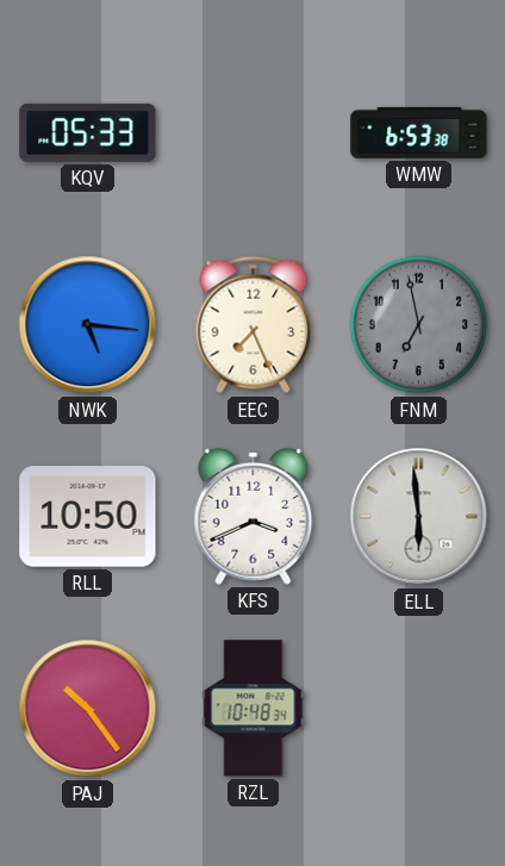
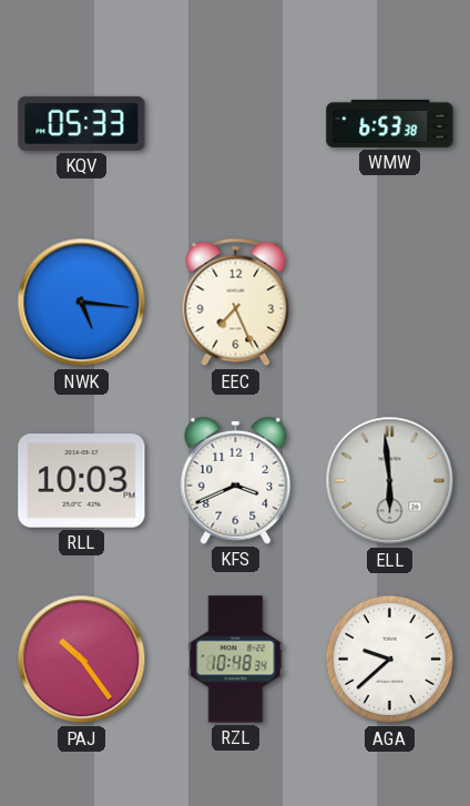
FNM: 6:58 -> none (419, 325)
RLL: 10:50 -> 10:03 (82, 481)
AGA: none -> 9:38 (390, 660)
